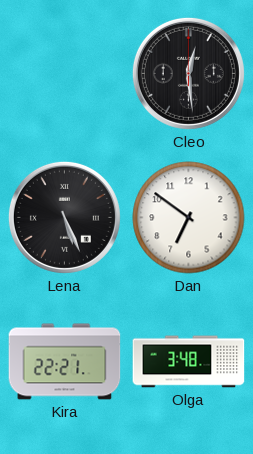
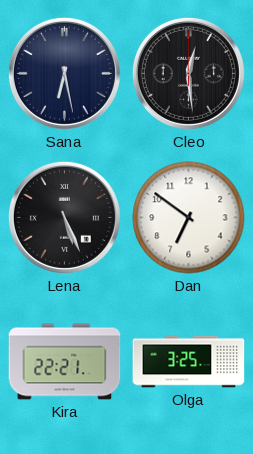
Sana: none -> 6:28 (64, 73)
Olga: 3:48 -> 3:25 (189, 362)
